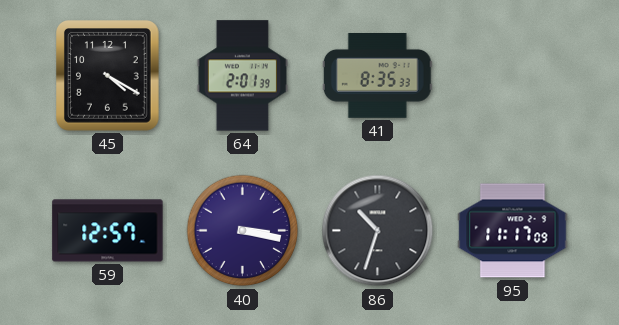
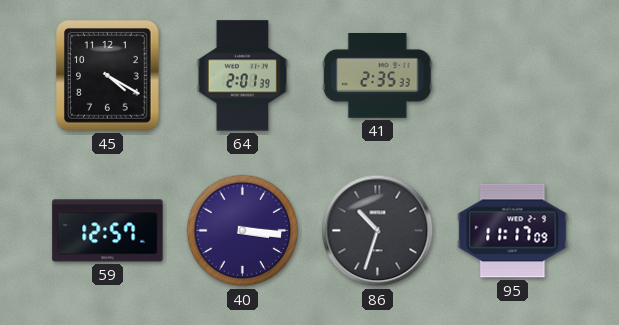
41: 8:35 -> 2:35 (377, 76)
40: 3:17 -> 3:16 (243, 231)
